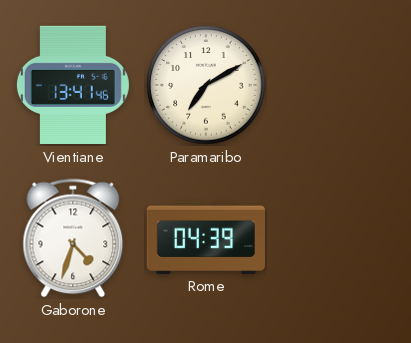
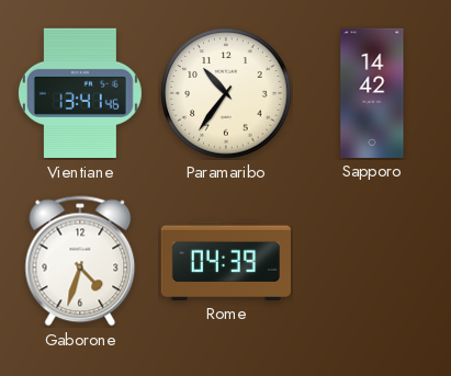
Paramaribo: 7:10 -> 10:36 (226, 93)
Sapporo: none -> 14:42 (372, 92)
